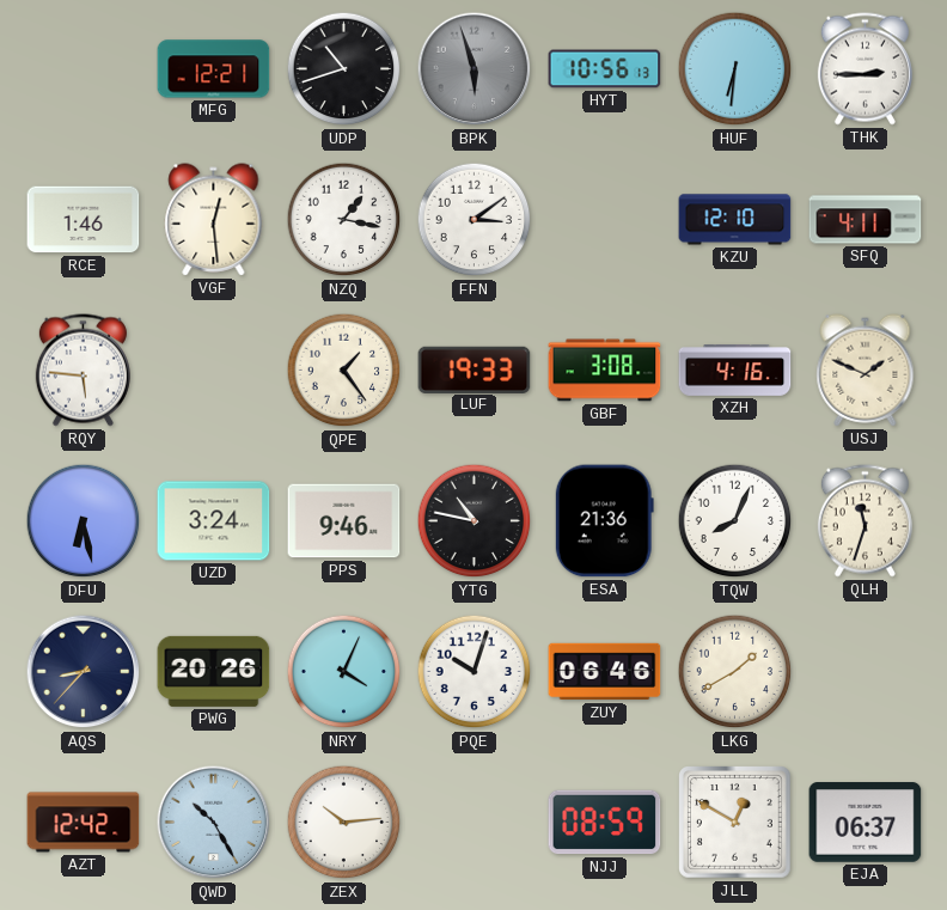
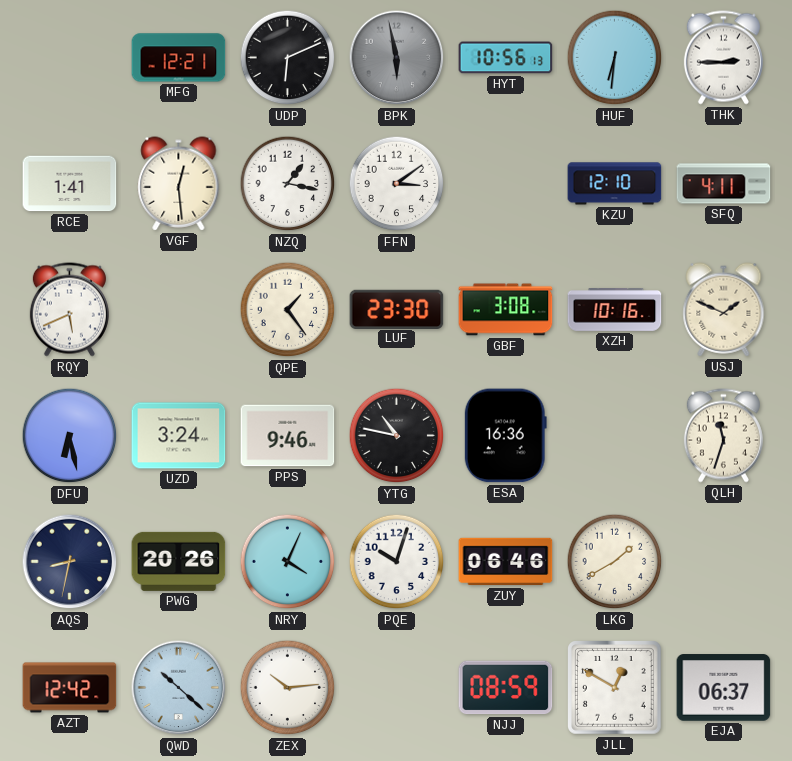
UDP: 10:42 -> 6:11 (288, 58)
BPK: 5:57 -> 5:58 (397, 58)
RCE: 1:46 -> 1:41 (70, 184)
RQY: 5:46 -> 5:41 (69, 310)
LUF: 19:33 -> 23:30 (397, 309)
XZH: 4:16 -> 10:16 (615, 310)
ESA: 21:36 -> 16:36 (505, 436)
TQW: 8:04 -> none (735, 521)
AQS: 8:37 -> 8:32 (70, 562)
QWD: 10:25 -> 10:22 (179, 688)
